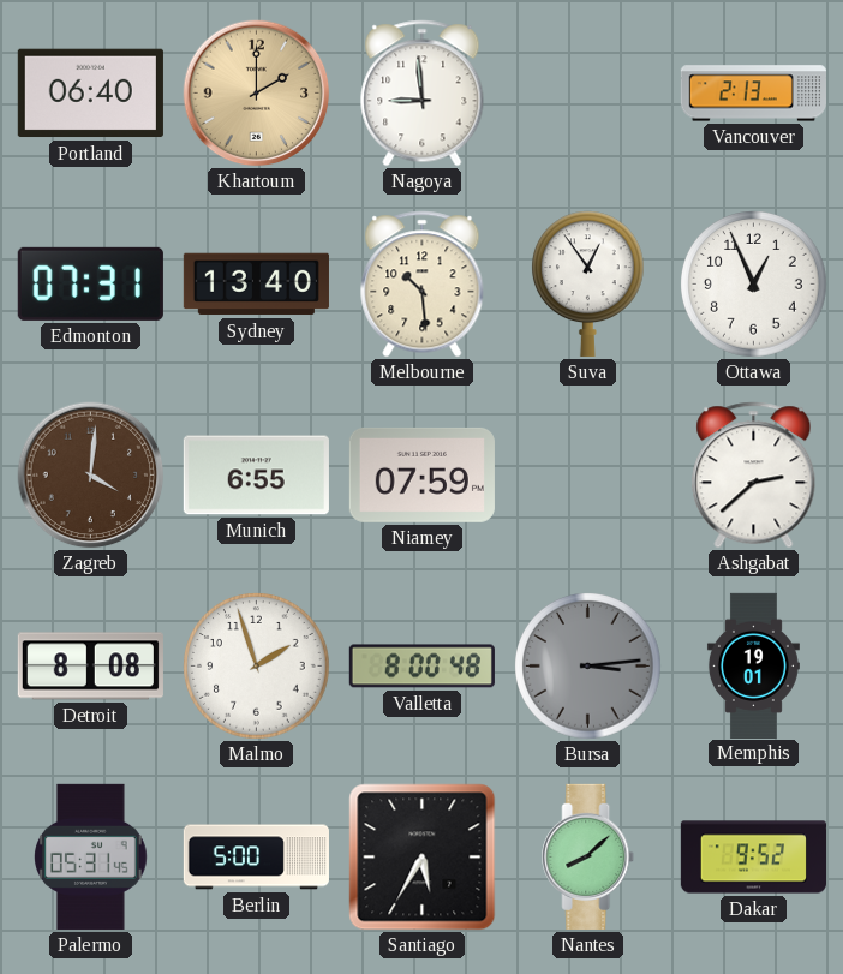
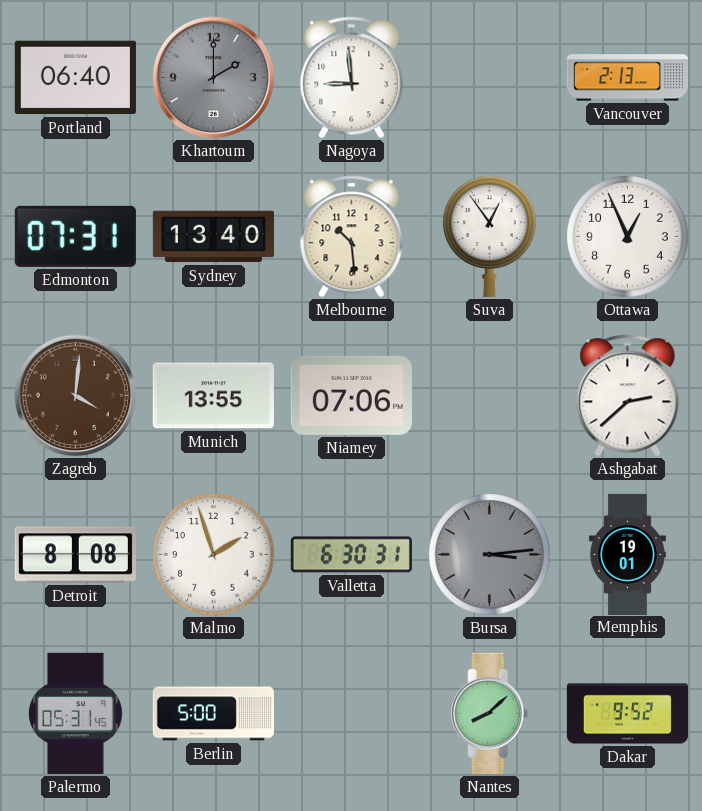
Khartoum dial: champagne -> grey (214, 78)
Munich: 6:55 -> 13:55 (213, 396)
Niamey: 07:59 -> 07:06 (351, 395)
Valletta: 8:00 -> 6:30 (351, 555)
Santiago: 5:35 -> none (423, 858)
